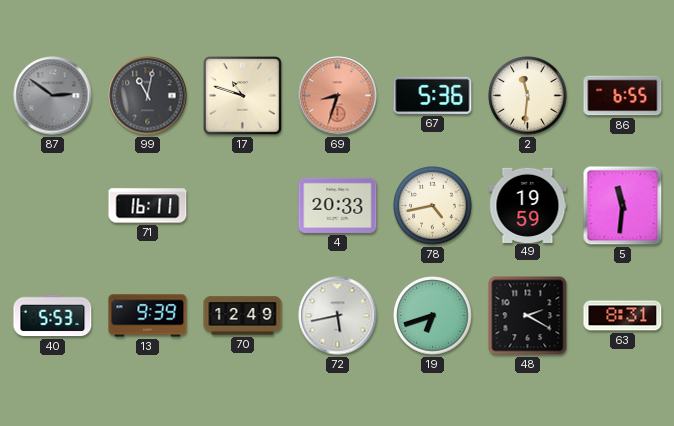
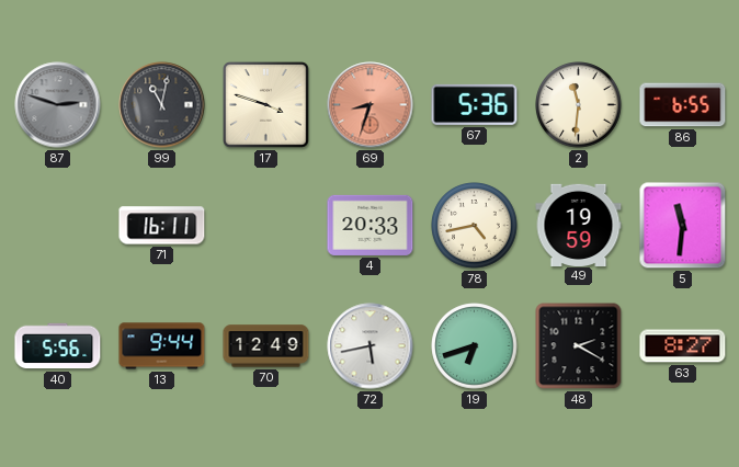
87: 2:51 -> 2:48 (58, 105)
17: 10:48 -> 3:48 (266, 105)
40: 5:53 -> 5:56 (58, 346)
13: 9:39 -> 9:44 (162, 346)
63: 8:31 -> 8:27 (683, 346)
